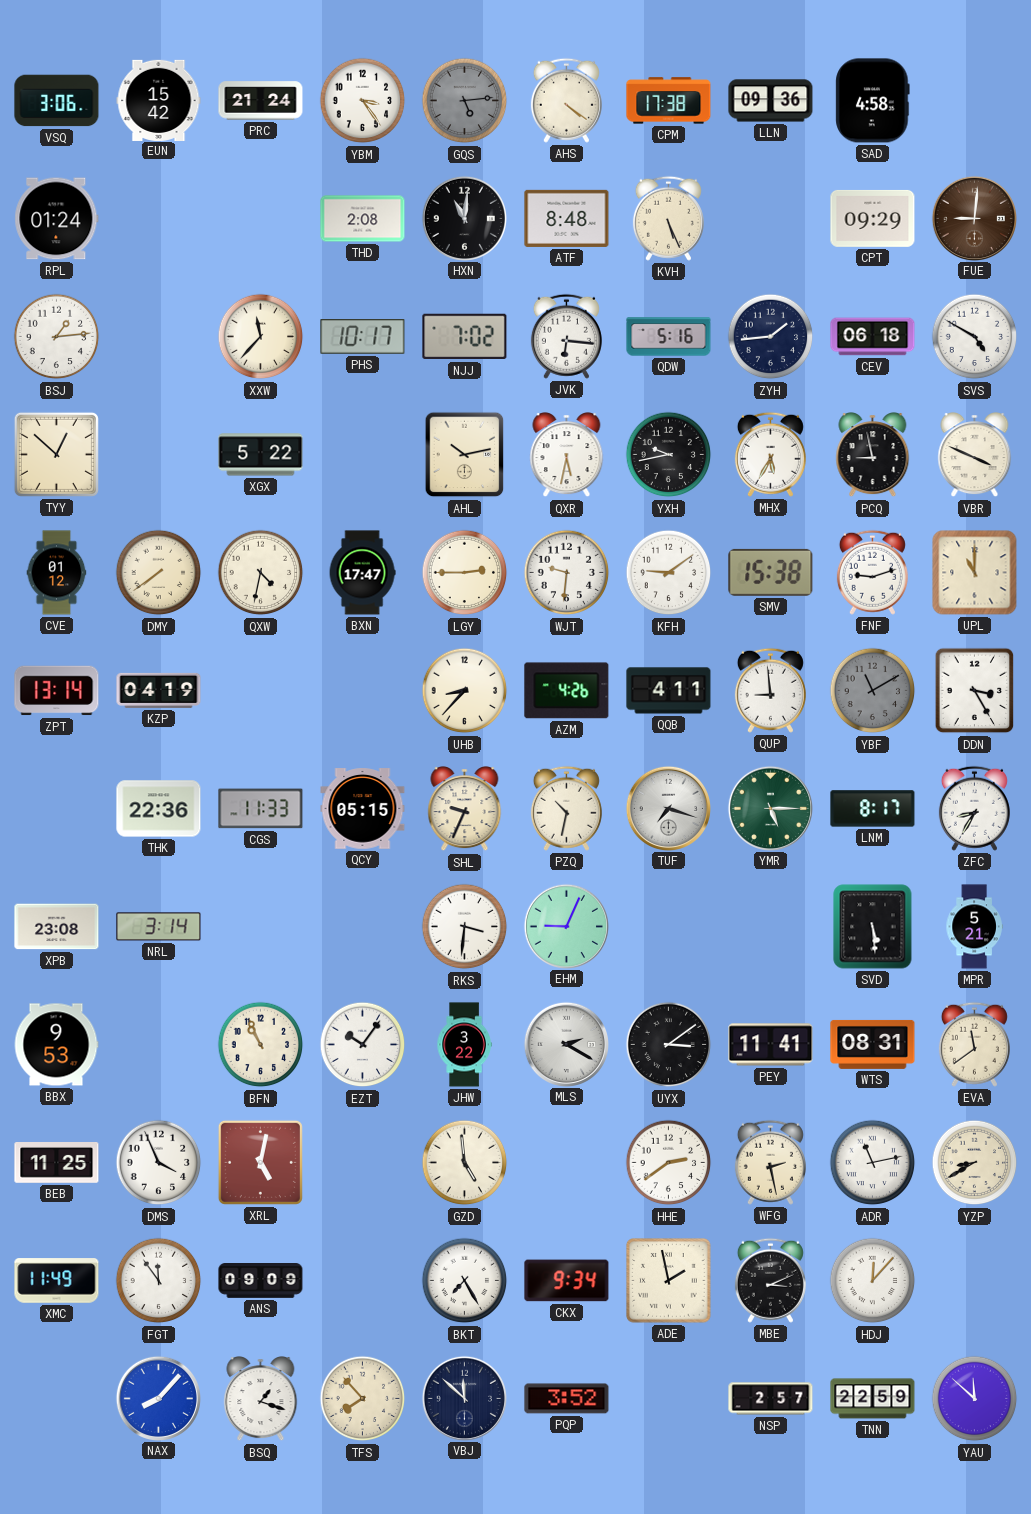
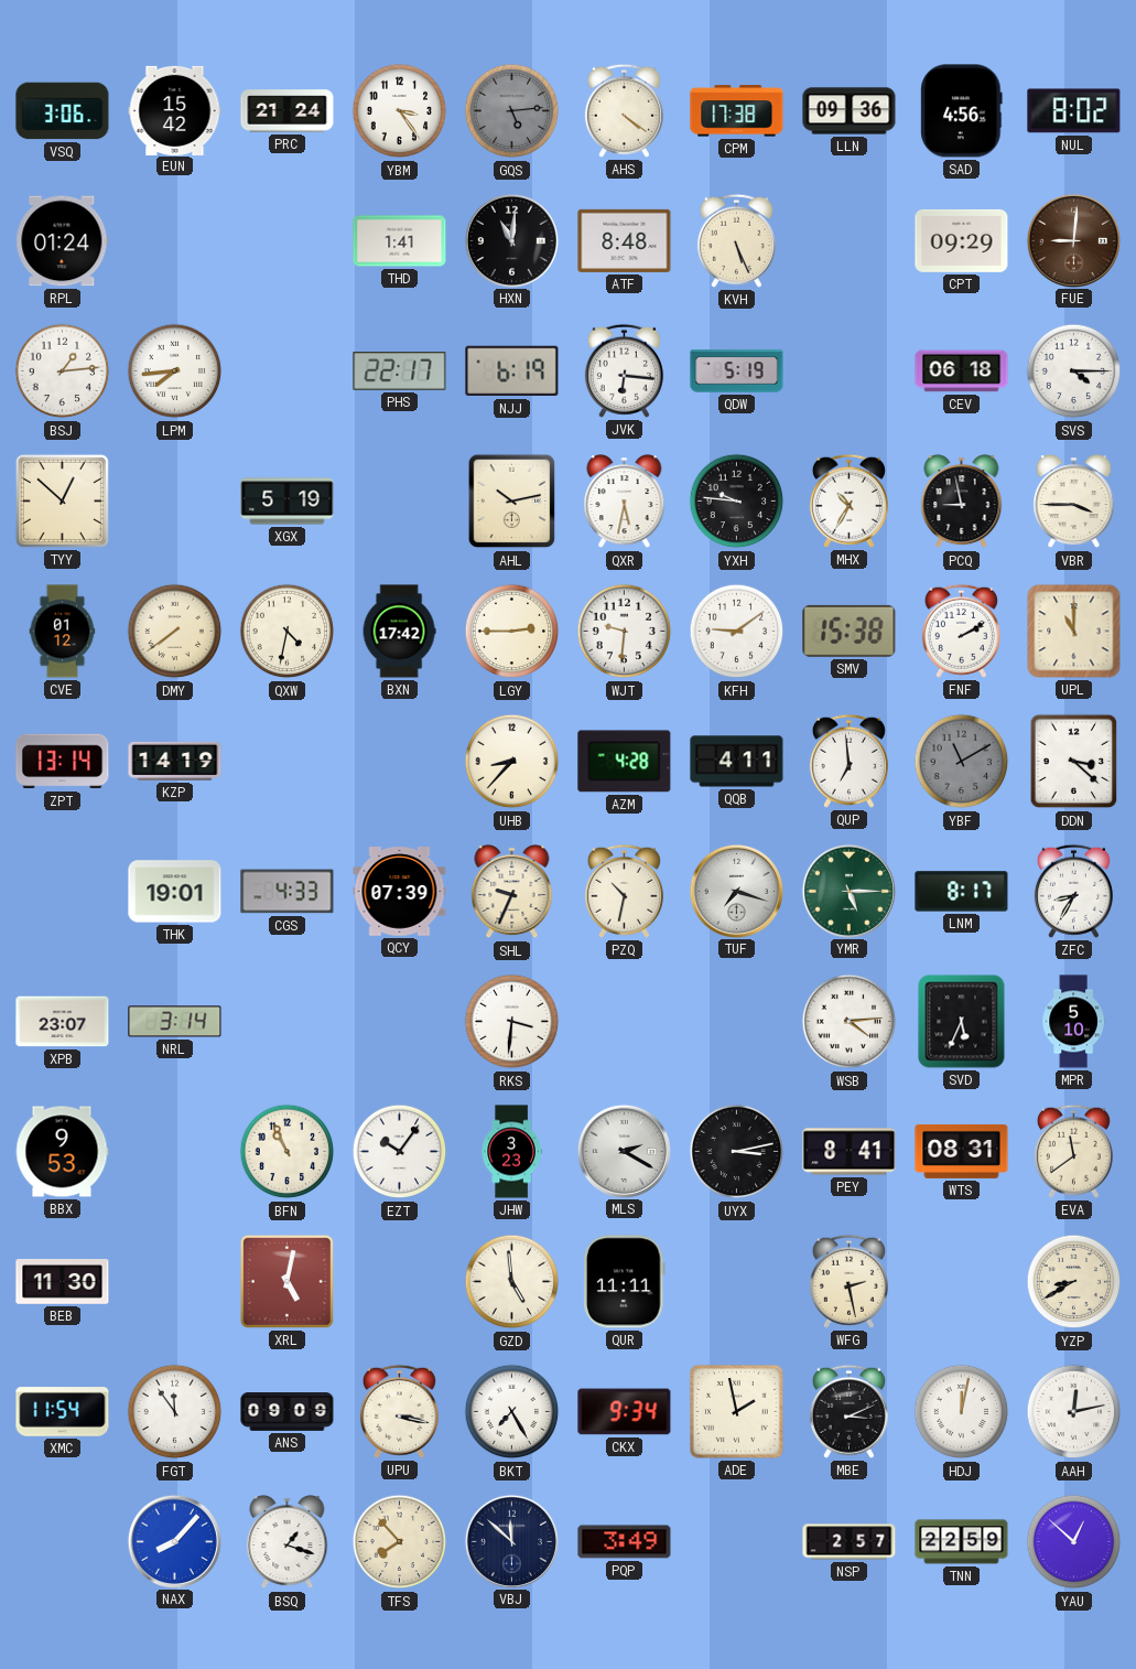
SAD: 4:58 -> 4:56 (962, 111)
NUL: none -> 8:02 (1074, 111)
THD: 2:08 -> 1:41 (400, 241)
LPM: none -> 7:44 (175, 372)
XXW: 11:37 -> none (261, 337)
PHS: 10:17 -> 22:17 (400, 372)
NJJ: 7:02 -> 6:19 (512, 372)
QDW: 5:16 -> 5:19 (737, 372)
ZYH: 1:44 -> none (771, 337)
SVS: 4:50 -> 4:15 (1074, 372)
XGX: 5:22 -> 5:19 (288, 502)
YXH: 9:43 -> 9:46 (737, 502)
MHX: 5:35 -> 10:35 (848, 500)
VBR: 3:49 -> 3:45 (1074, 502)
BXN: 17:47 -> 17:42 (399, 632)
FNF: 9:12 -> 2:10 (961, 631)
KZP: 04:19 -> 14:19 (175, 761)
AZM: 4:26 -> 4:28 (625, 762)
QUP: 8:59 -> 6:59 (848, 761)
DDN: 3:25 -> 3:22 (1074, 762)
THK: 22:36 -> 19:01 (175, 892)
CGS: 11:33 -> 4:33 (288, 892)
QCY: 05:15 -> 07:39 (400, 892)
XPB: 23:08 -> 23:07 (63, 1022)
EHM: 9:04 -> none (566, 926)
WSB: none -> 4:14 (850, 1022)
SVD: 5:29 -> 5:34 (962, 1022)
MPR: 5:21 -> 5:10 (1073, 1022)
JHW: 3:22 -> 3:23 (511, 1152)
UYX: 3:09 -> 3:13 (737, 1152)
PEY: 11:41 -> 8:41 (850, 1152)
BEB: 11:25 -> 11:30 (63, 1282)
DMS: 3:56 -> none (159, 1163)
QUR: none -> 11:11 (625, 1282)
HHE: 2:39 -> none (669, 1163)
ADR: 11:13 -> none (873, 1163)
XMC: 11:49 -> 11:54 (63, 1412)
UPU: none -> 3:17 (399, 1411)
HDJ: 12:07 -> 12:02 (962, 1412)
AAH: none -> 12:13 (1074, 1412)
PQP: 3:52 -> 3:49 (625, 1542)
YAU: 11:52 -> 12:52 (1074, 1542)
